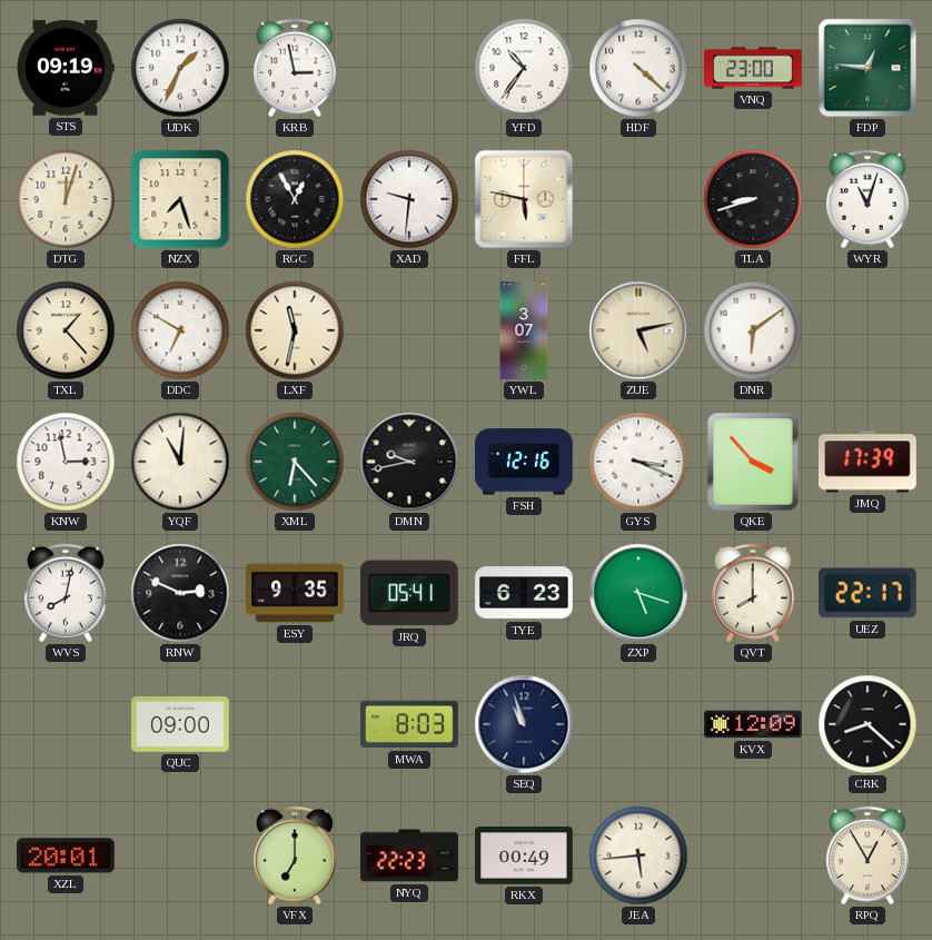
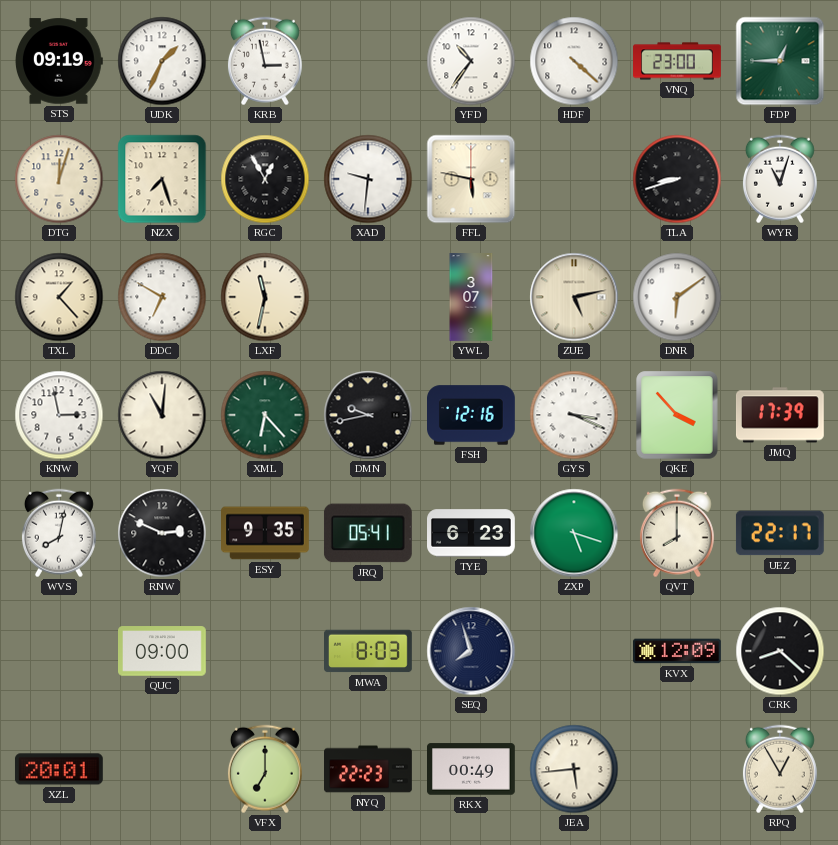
FDP: 12:46 -> 12:45 (780, 61)
SEQ: 10:57 -> 7:57 (471, 651)
